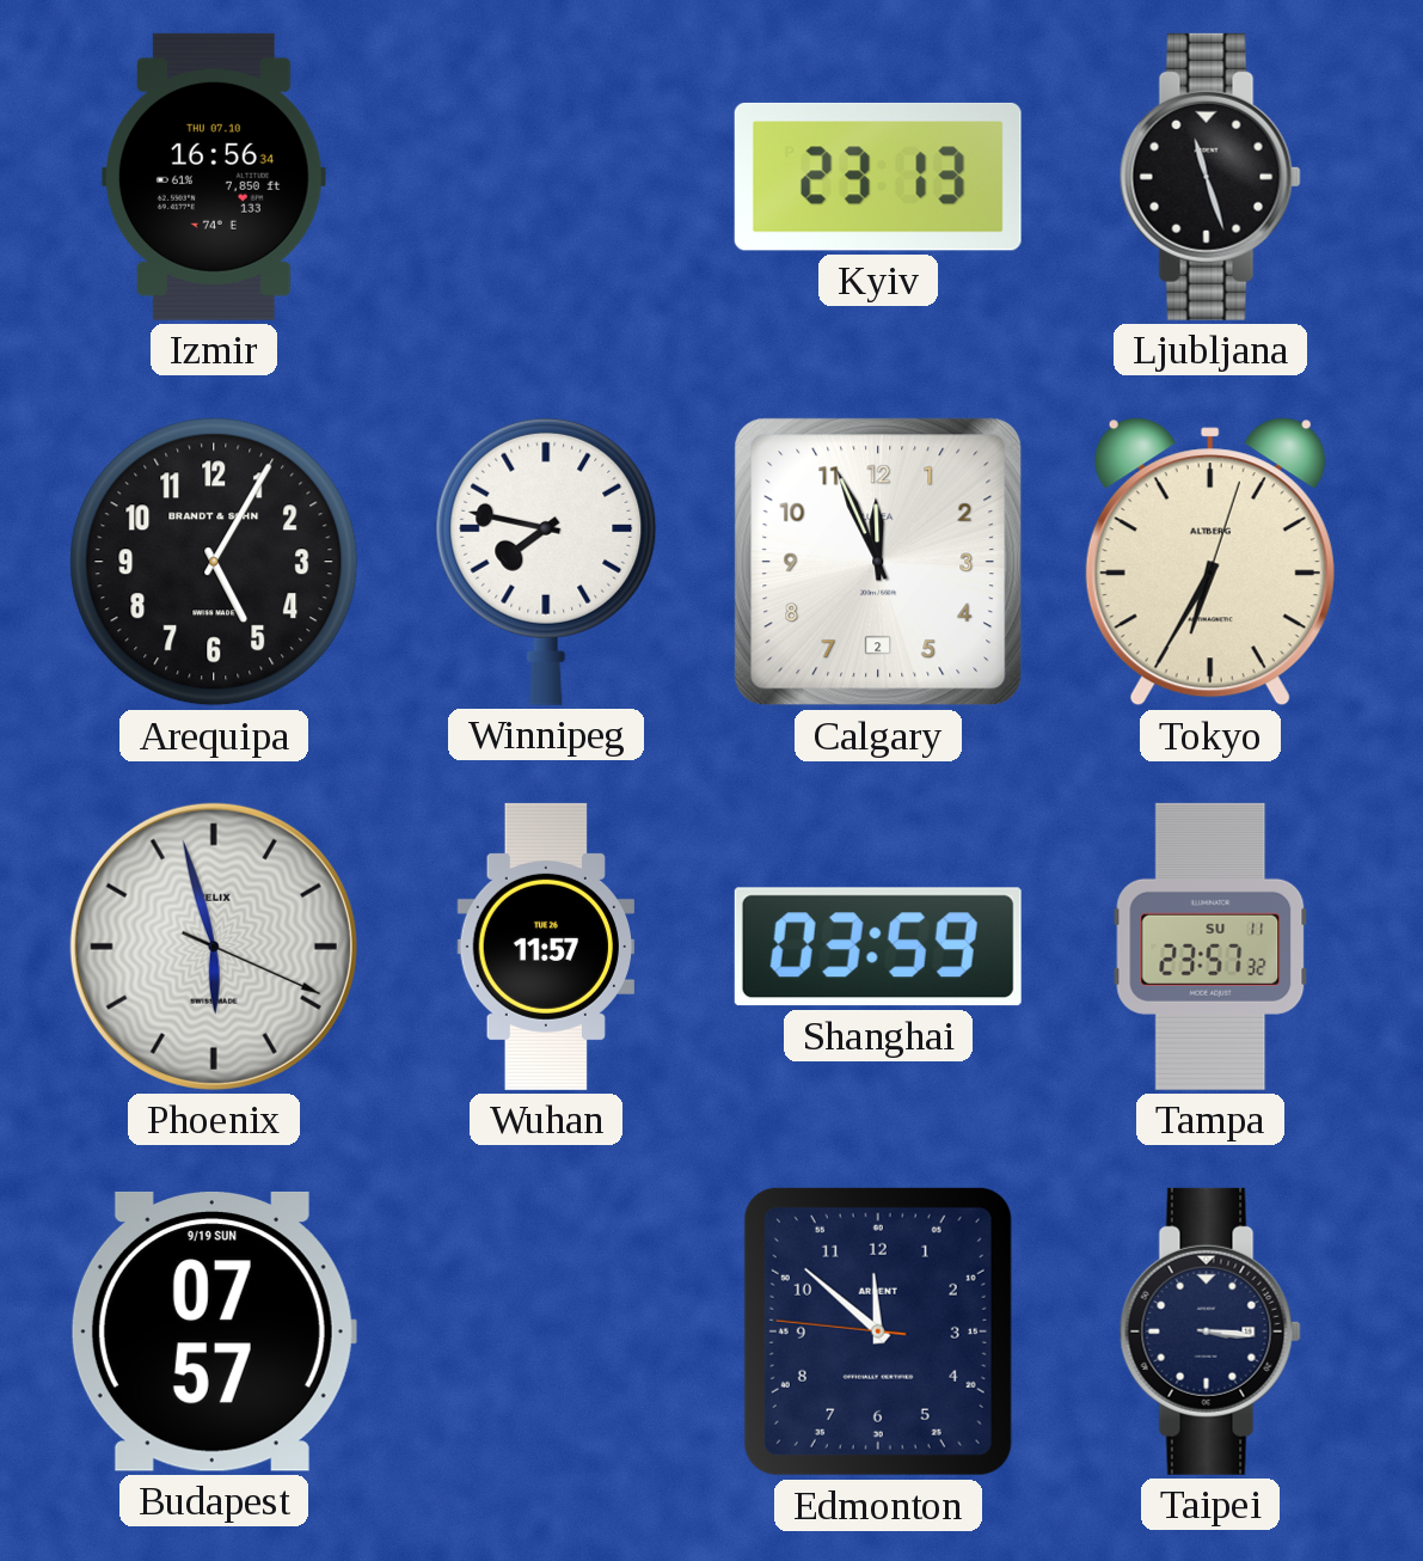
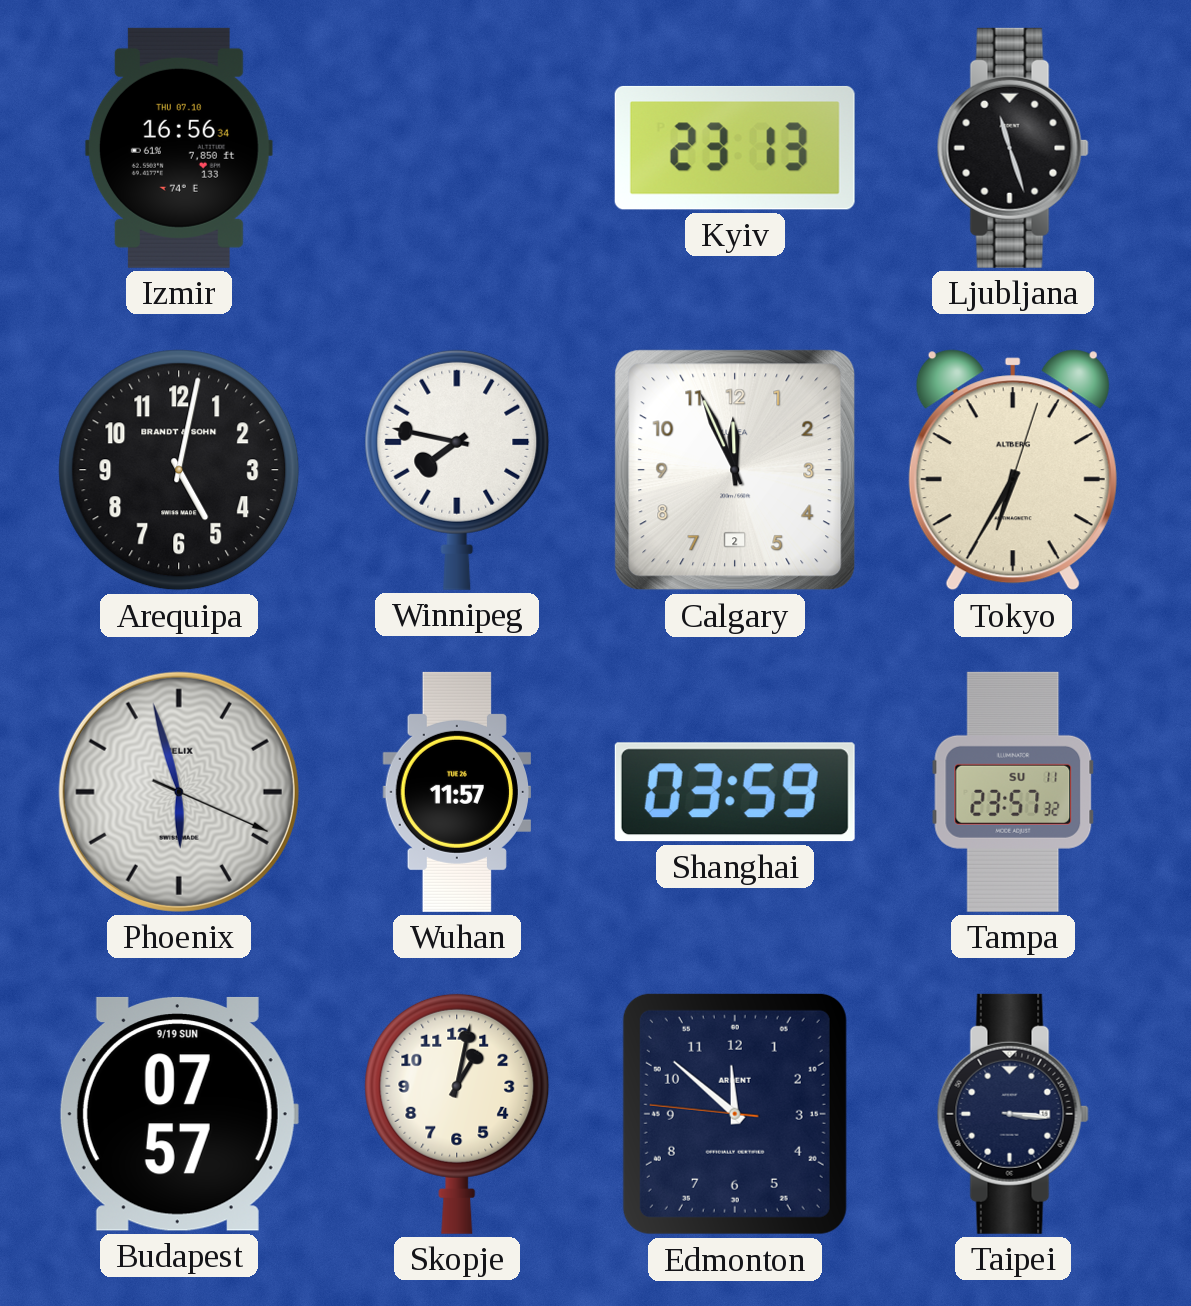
Arequipa: 5:05 -> 5:02 (179, 470)
Skopje: none -> 1:02 (457, 1113)
